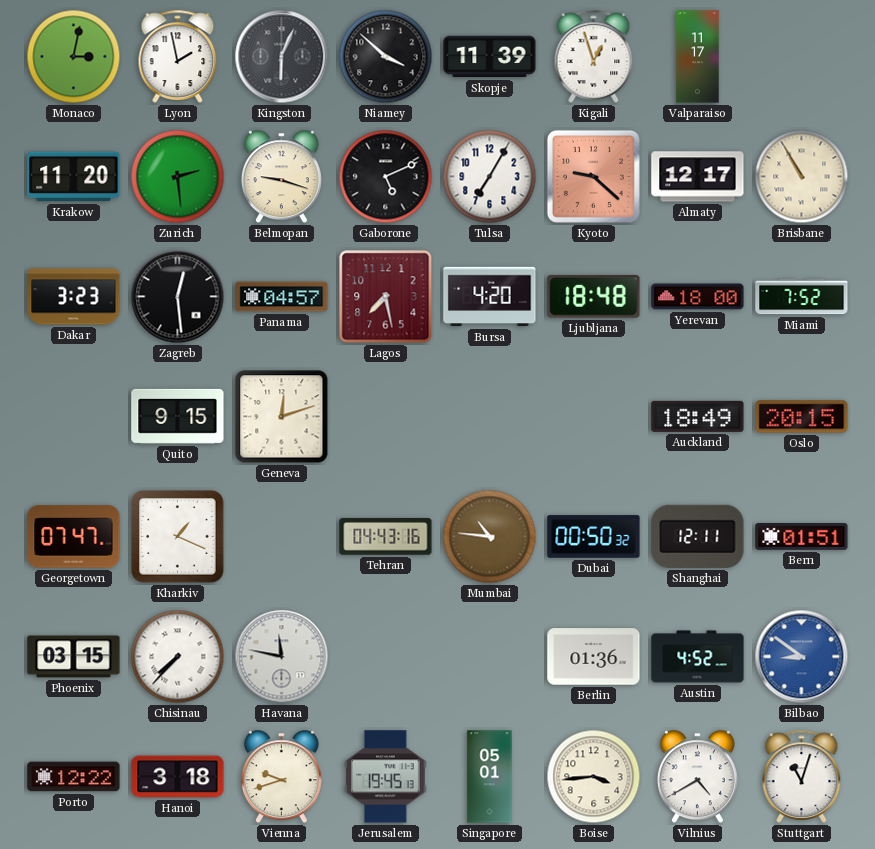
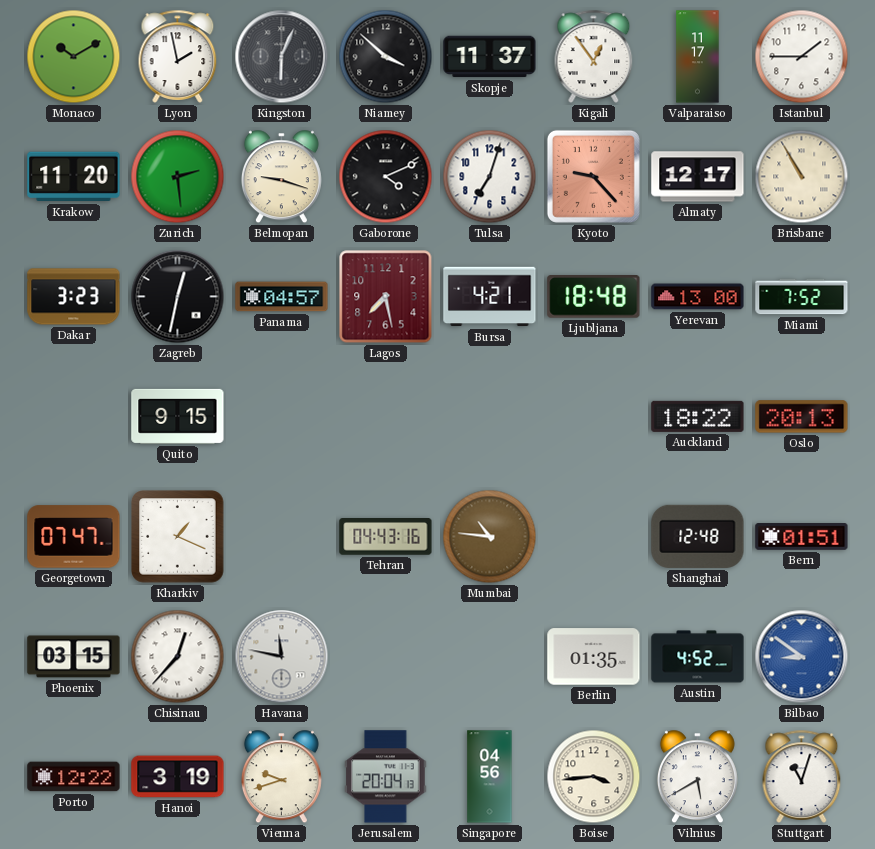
Monaco: 3:02 -> 10:10 (74, 57)
Skopje: 11:39 -> 11:37 (490, 57)
Kigali: 12:57 -> 12:54 (594, 56)
Istanbul: none -> 1:45 (802, 57)
Gaborone: 5:11 -> 4:11 (386, 177)
Tulsa: 7:05 -> 7:03 (490, 177)
Kyoto: 9:22 -> 9:23 (593, 176)
Zagreb: 12:29 -> 12:32 (178, 297)
Bursa: 4:20 -> 4:21 (490, 297)
Yerevan: 18:00 -> 13:00 (698, 297)
Geneva: 12:12 -> none (282, 417)
Auckland: 18:49 -> 18:22 (698, 416)
Oslo: 20:15 -> 20:13 (802, 417)
Dubai: 00:50 -> none (594, 537)
Shanghai: 12:11 -> 12:48 (698, 536)
Chisinau: 7:37 -> 12:37 (178, 657)
Berlin: 01:36 -> 01:35 (594, 657)
Hanoi: 3:18 -> 3:19 (178, 777)
Jerusalem: 19:45 -> 20:04 (386, 777)
Singapore: 05:01 -> 04:56 (490, 777)
Vilnius: 4:40 -> 5:40 (697, 777)
